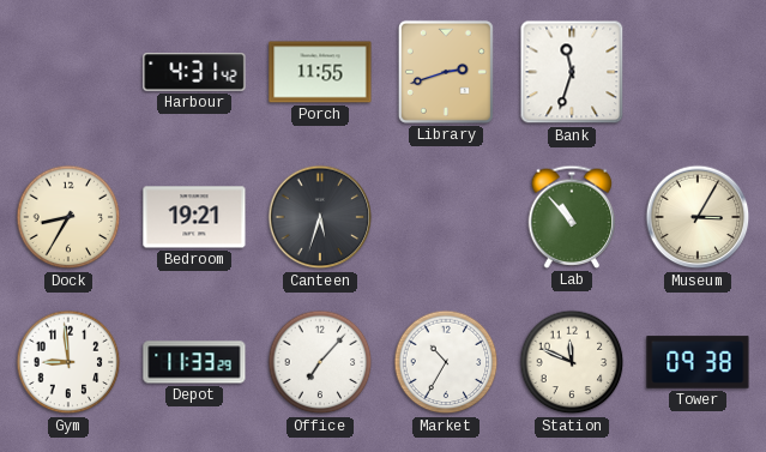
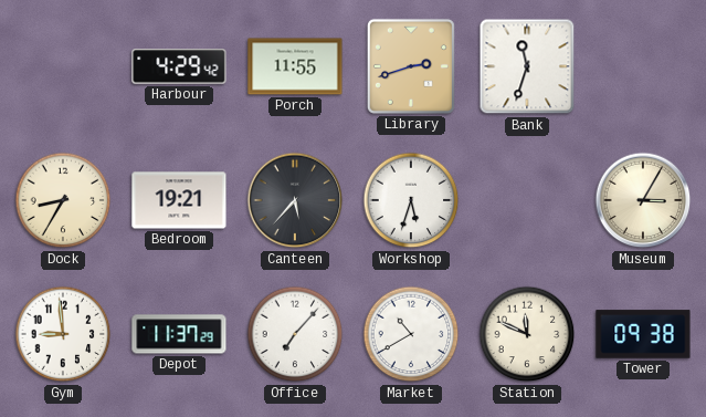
Harbour: 4:31 -> 4:29 (179, 66)
Canteen: 5:33 -> 5:37 (295, 200)
Workshop: none -> 5:33 (411, 200)
Lab: 10:53 -> none (572, 217)
Depot: 11:33 -> 11:37 (179, 334)
Market: 10:35 -> 10:40 (411, 334)
